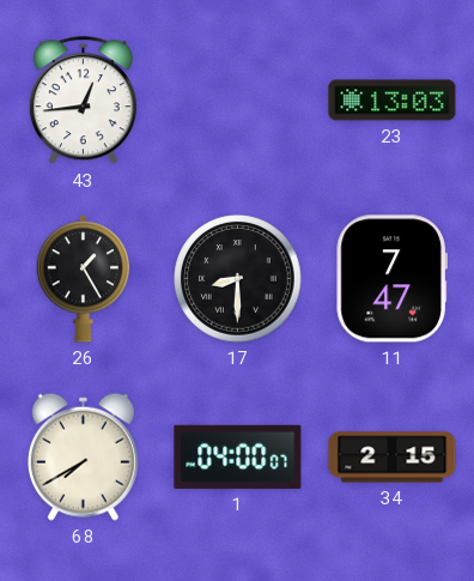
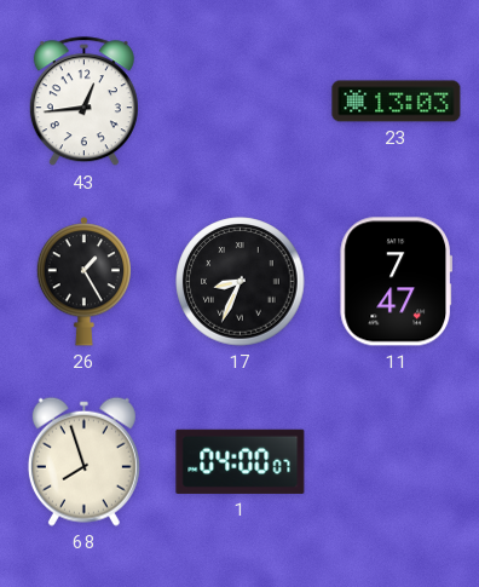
17: 8:30 -> 8:34 (241, 282)
68: 7:40 -> 7:57 (83, 461)
34: 2:15 -> none (393, 458)
